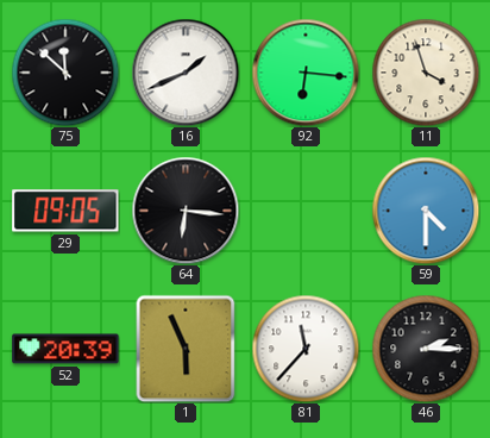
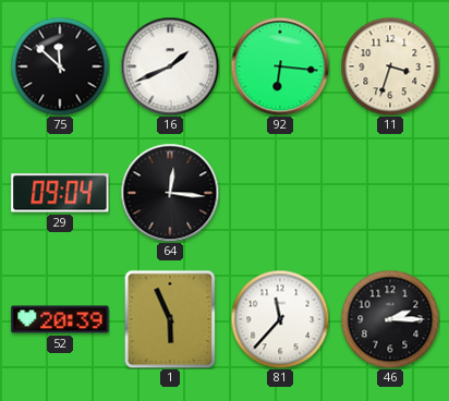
11: 3:57 -> 3:33 (390, 66)
29: 09:05 -> 09:04 (60, 193)
64: 6:16 -> 12:16 (170, 193)
59: 4:30 -> none (426, 211)
